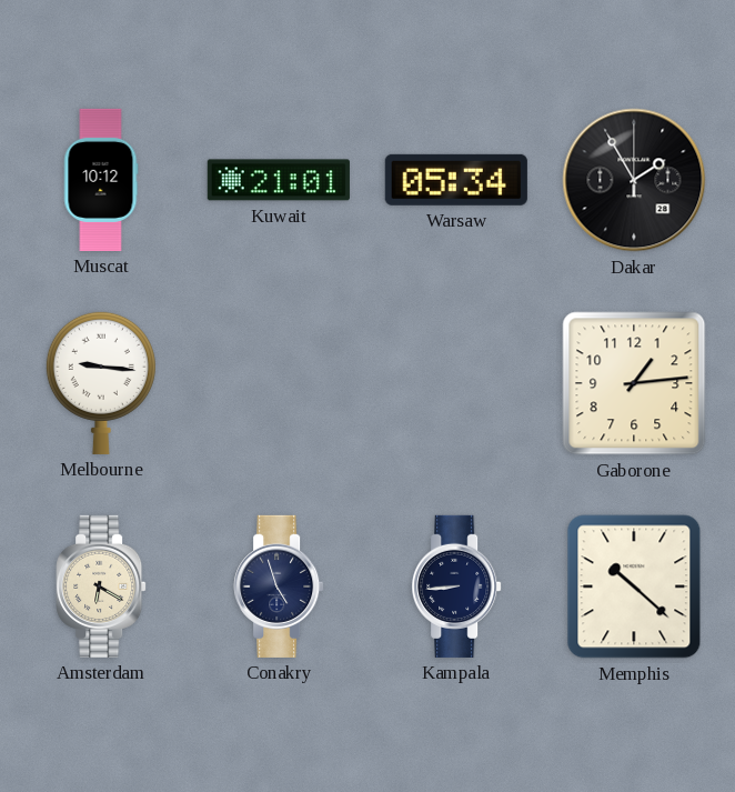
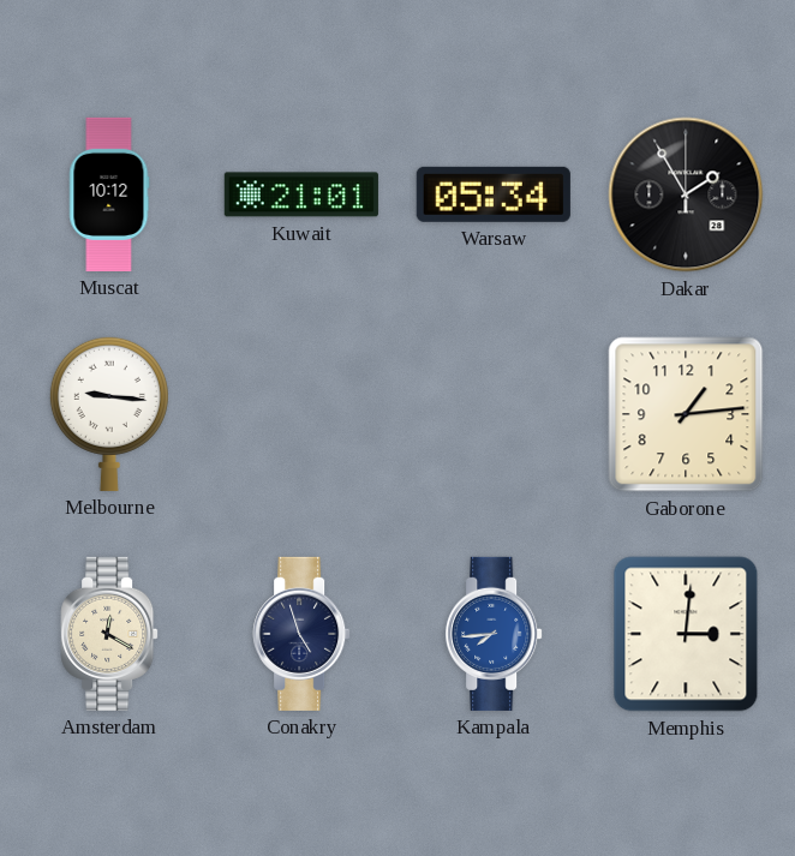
Amsterdam: 6:20 -> 12:20 (109, 634)
Kampala: 8:44 -> 7:44 (494, 634)
Kampala dial: navy -> blue (494, 634)
Memphis: 10:22 -> 3:01 (686, 634)
